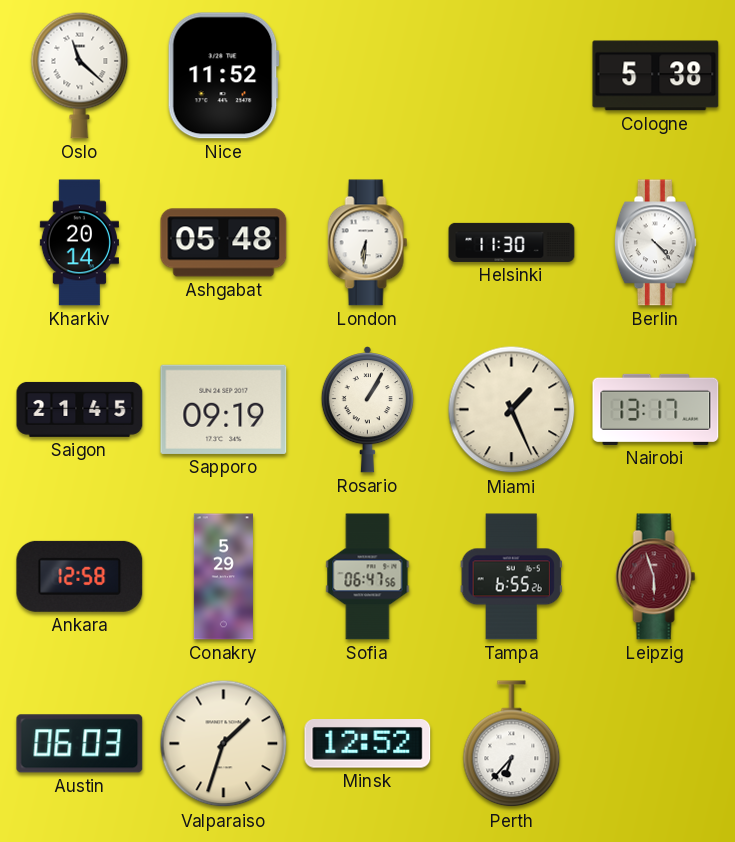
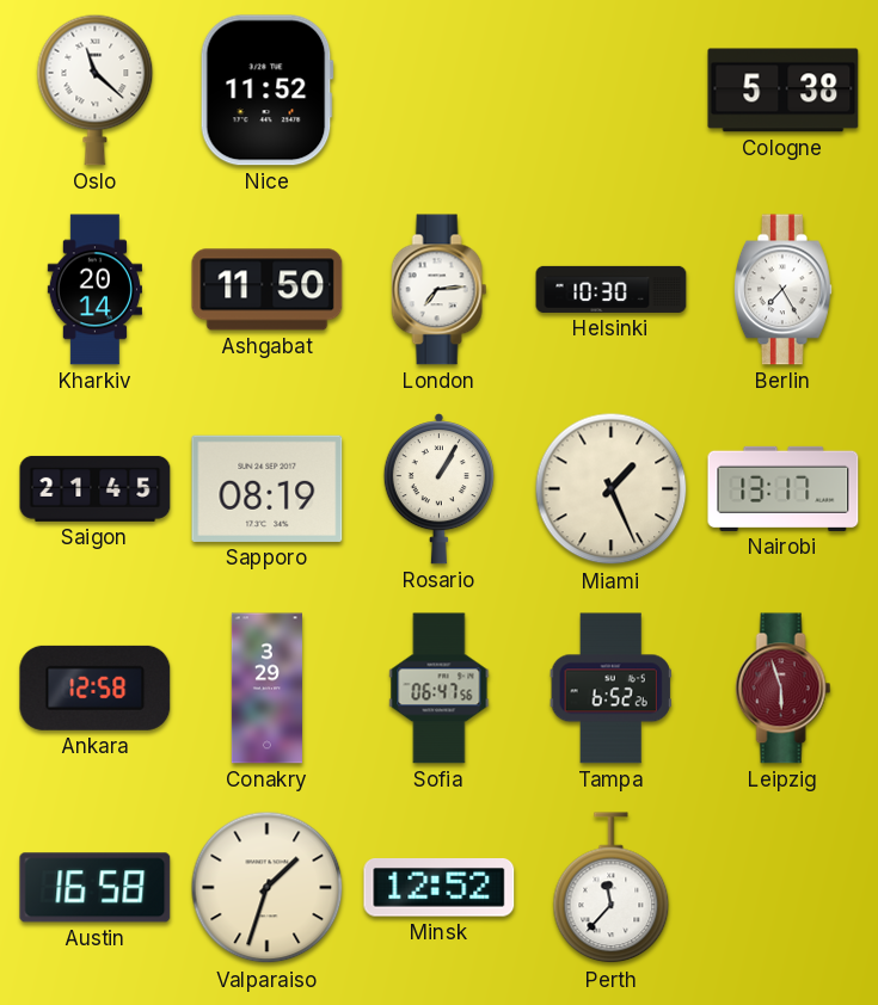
Ashgabat: 05:48 -> 11:50 (268, 290)
London: 6:31 -> 7:14 (440, 290)
Helsinki: 11:30 -> 10:30 (612, 289)
Berlin: 4:23 -> 7:25 (782, 290)
Sapporo: 09:19 -> 08:19 (268, 488)
Conakry: 5:29 -> 3:29 (266, 689)
Tampa: 6:55 -> 6:52 (610, 689)
Austin: 06:03 -> 16:58 (96, 888)
Perth: 6:37 -> 11:37 (612, 888)
